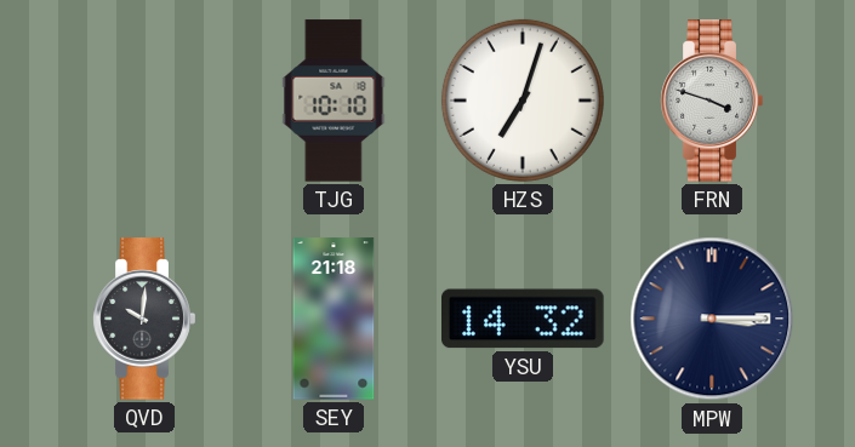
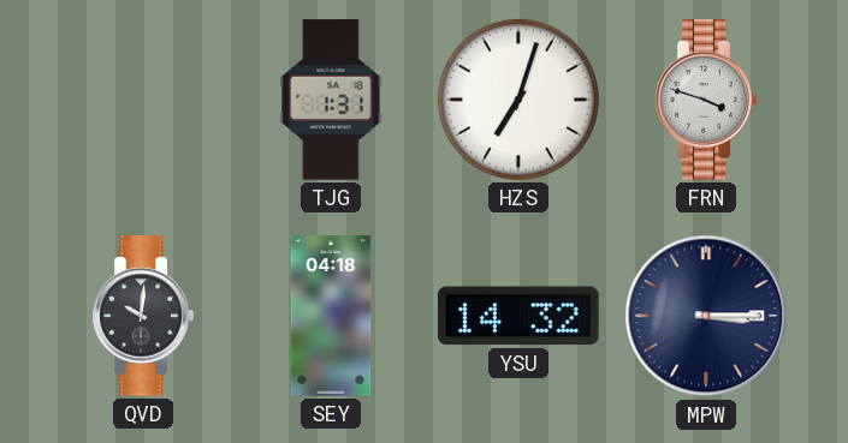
TJG: 10:10 -> 1:31 (331, 100)
SEY: 21:18 -> 04:18 (331, 316)
